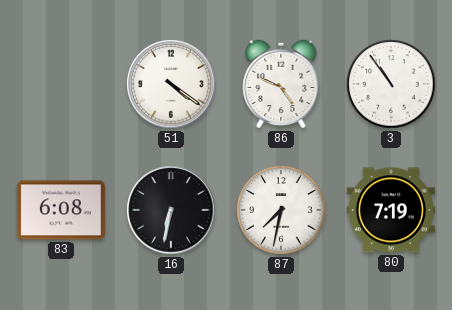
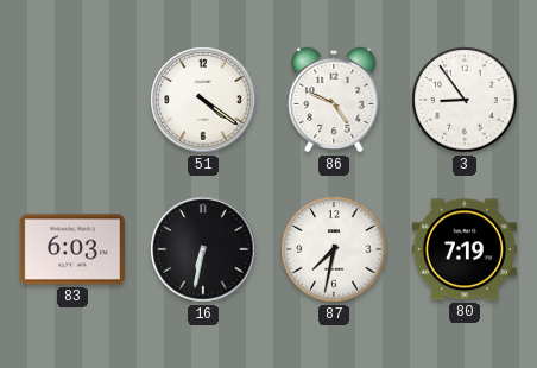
3: 10:54 -> 8:54 (465, 100)
83: 6:08 -> 6:03 (72, 249)
